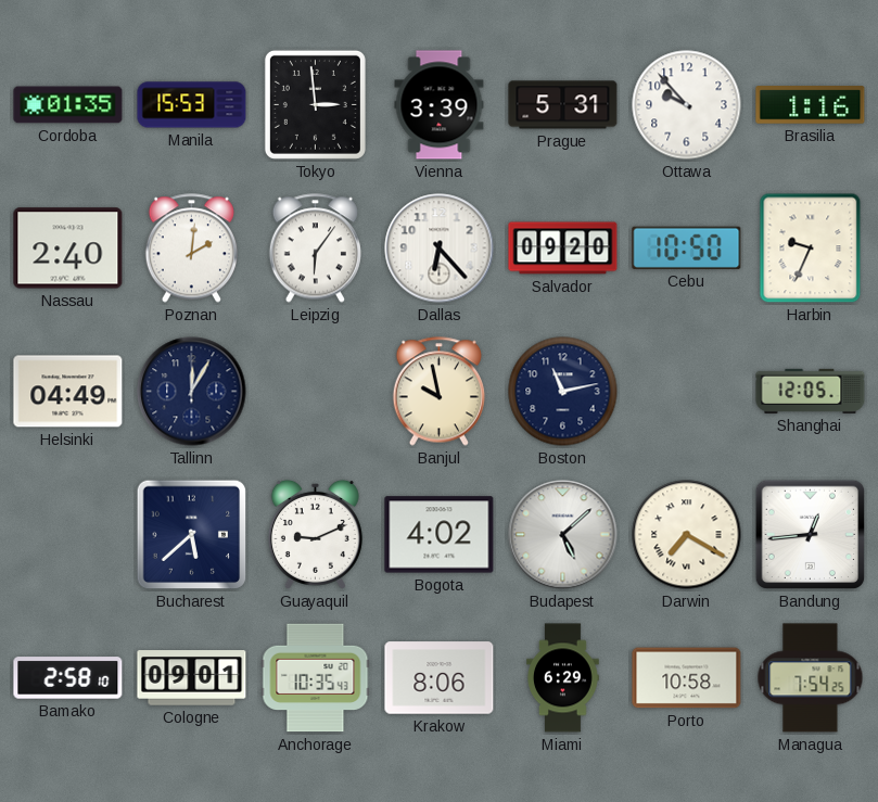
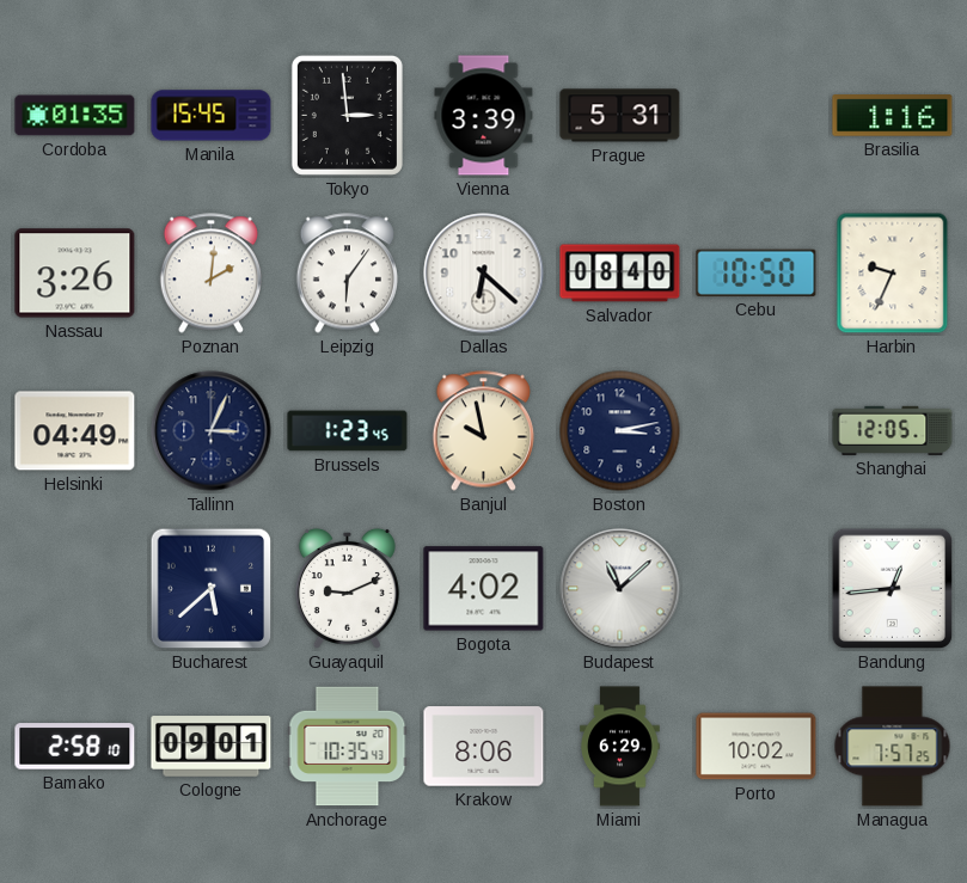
Manila: 15:53 -> 15:45 (212, 116)
Ottawa: 9:53 -> none (687, 105)
Nassau: 2:40 -> 3:26 (75, 274)
Dallas: 6:23 -> 6:22 (484, 274)
Salvador: 09:20 -> 08:40 (620, 274)
Tallinn: 12:05 -> 3:04 (212, 431)
Brussels: none -> 1:23 (348, 431)
Boston: 11:13 -> 3:13 (620, 431)
Budapest: 5:08 -> 11:08 (620, 589)
Darwin: 7:20 -> none (687, 535)
Porto: 10:58 -> 10:02 (757, 747)
Managua: 7:54 -> 7:57 (893, 747)
